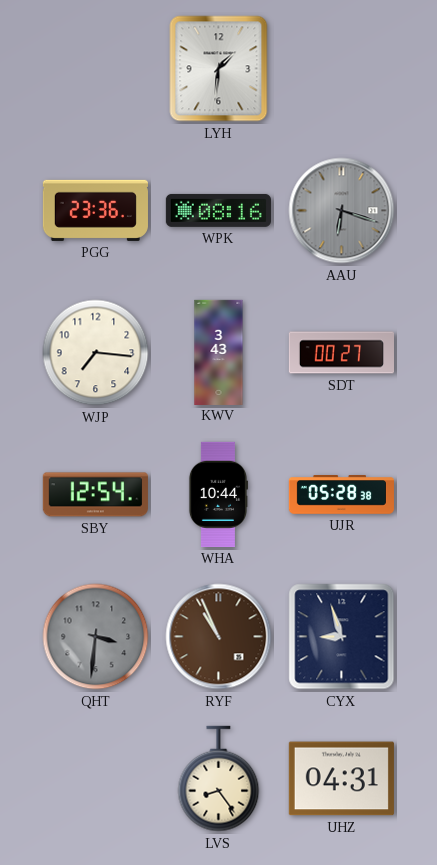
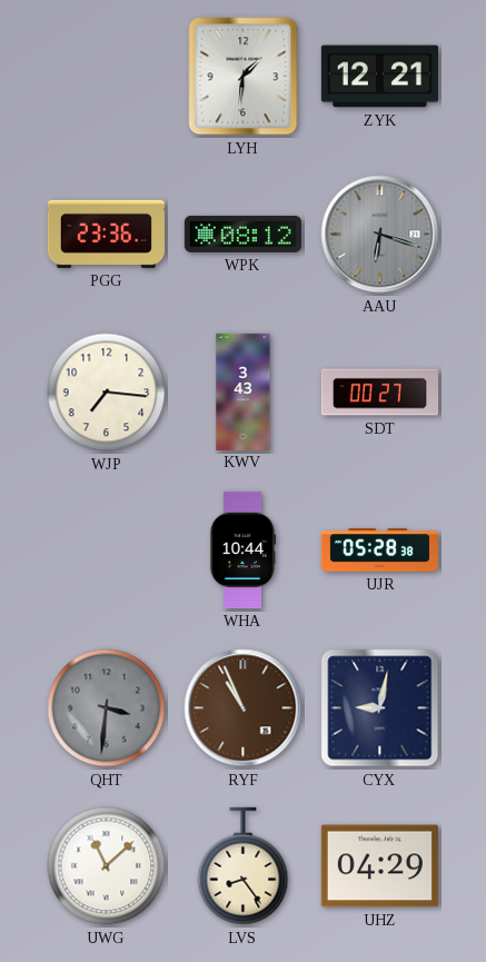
ZYK: none -> 12:21 (379, 77)
WPK: 08:16 -> 08:12 (242, 234)
SBY: 12:54 -> none (95, 495)
CYX: 8:57 -> 9:02 (380, 708)
UWG: none -> 11:08 (107, 866)
UHZ: 04:31 -> 04:29 (379, 866)
